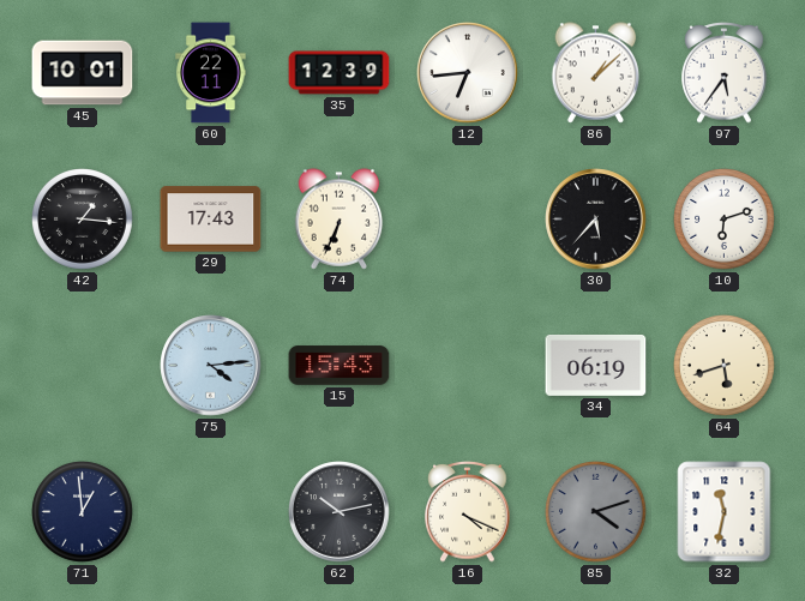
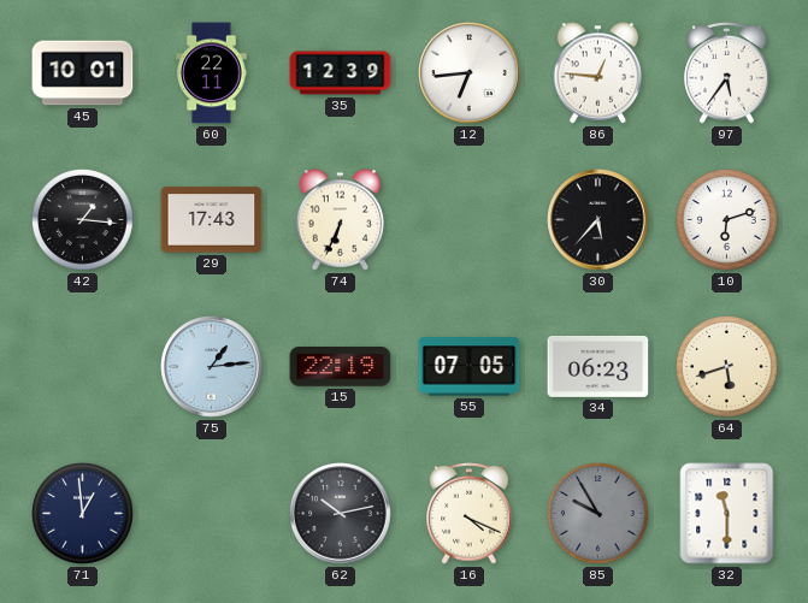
86: 1:08 -> 12:46 (598, 73)
75: 4:14 -> 1:14 (212, 367)
15: 15:43 -> 22:19 (341, 367)
55: none -> 07:05 (470, 367)
34: 06:19 -> 06:23 (598, 366)
85: 4:12 -> 9:55 (598, 514)
32: 11:32 -> 11:30 (727, 514)
